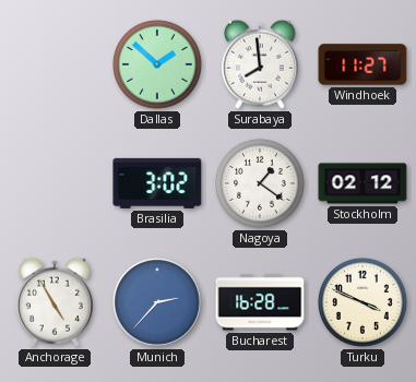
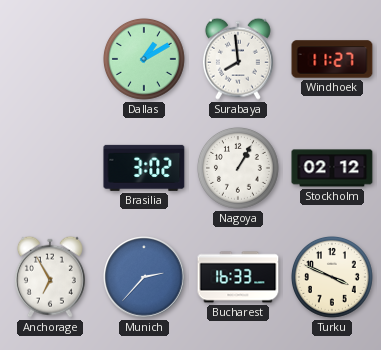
Dallas: 1:52 -> 1:10 (145, 60)
Nagoya: 1:21 -> 1:05 (239, 169)
Anchorage: 4:55 -> 6:55 (50, 277)
Bucharest: 16:28 -> 16:33 (238, 277)
